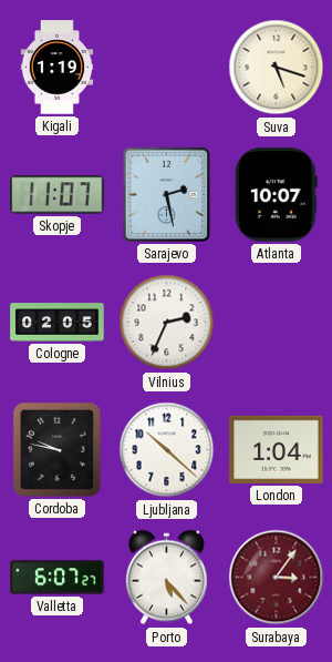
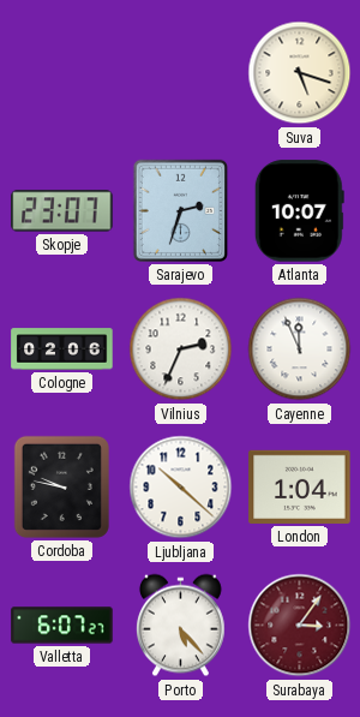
Kigali: 1:19 -> none (58, 68)
Skopje: 11:07 -> 23:07 (62, 211)
Sarajevo: 2:28 -> 2:33 (180, 210)
Cologne: 02:05 -> 02:06 (62, 349)
Cayenne: none -> 11:56 (300, 349)
